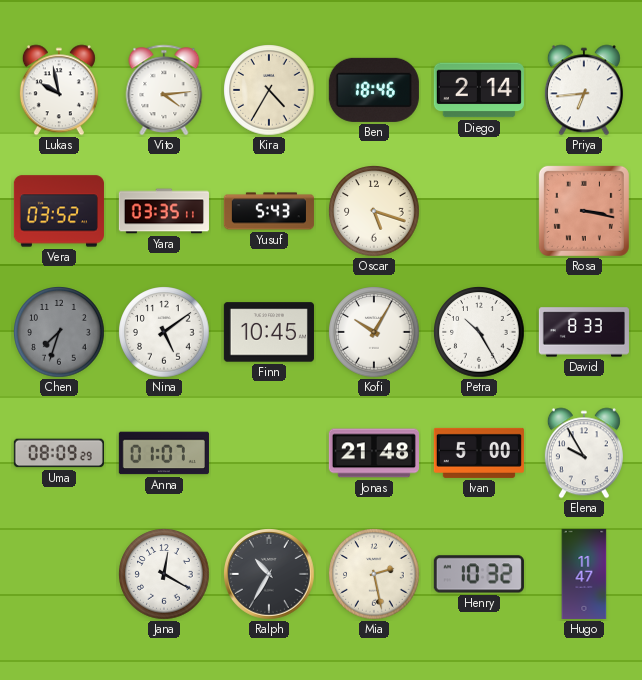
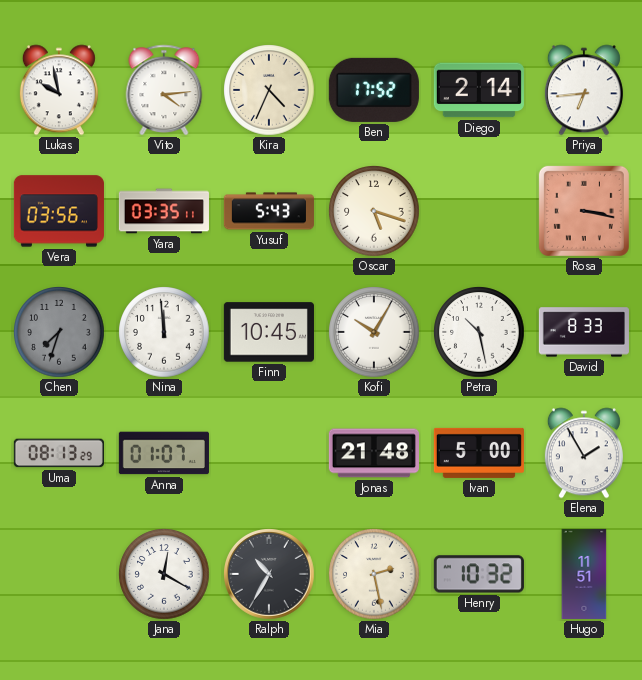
Kira: 4:35 -> 4:34 (269, 90)
Ben: 18:46 -> 17:52 (374, 90)
Vera: 03:52 -> 03:56 (59, 211)
Nina: 5:09 -> 11:59 (164, 332)
Petra: 10:25 -> 10:28 (479, 332)
Uma: 08:09 -> 08:13 (59, 453)
Elena: 9:55 -> 1:55 (584, 453)
Hugo: 11:47 -> 11:51 (584, 574)
